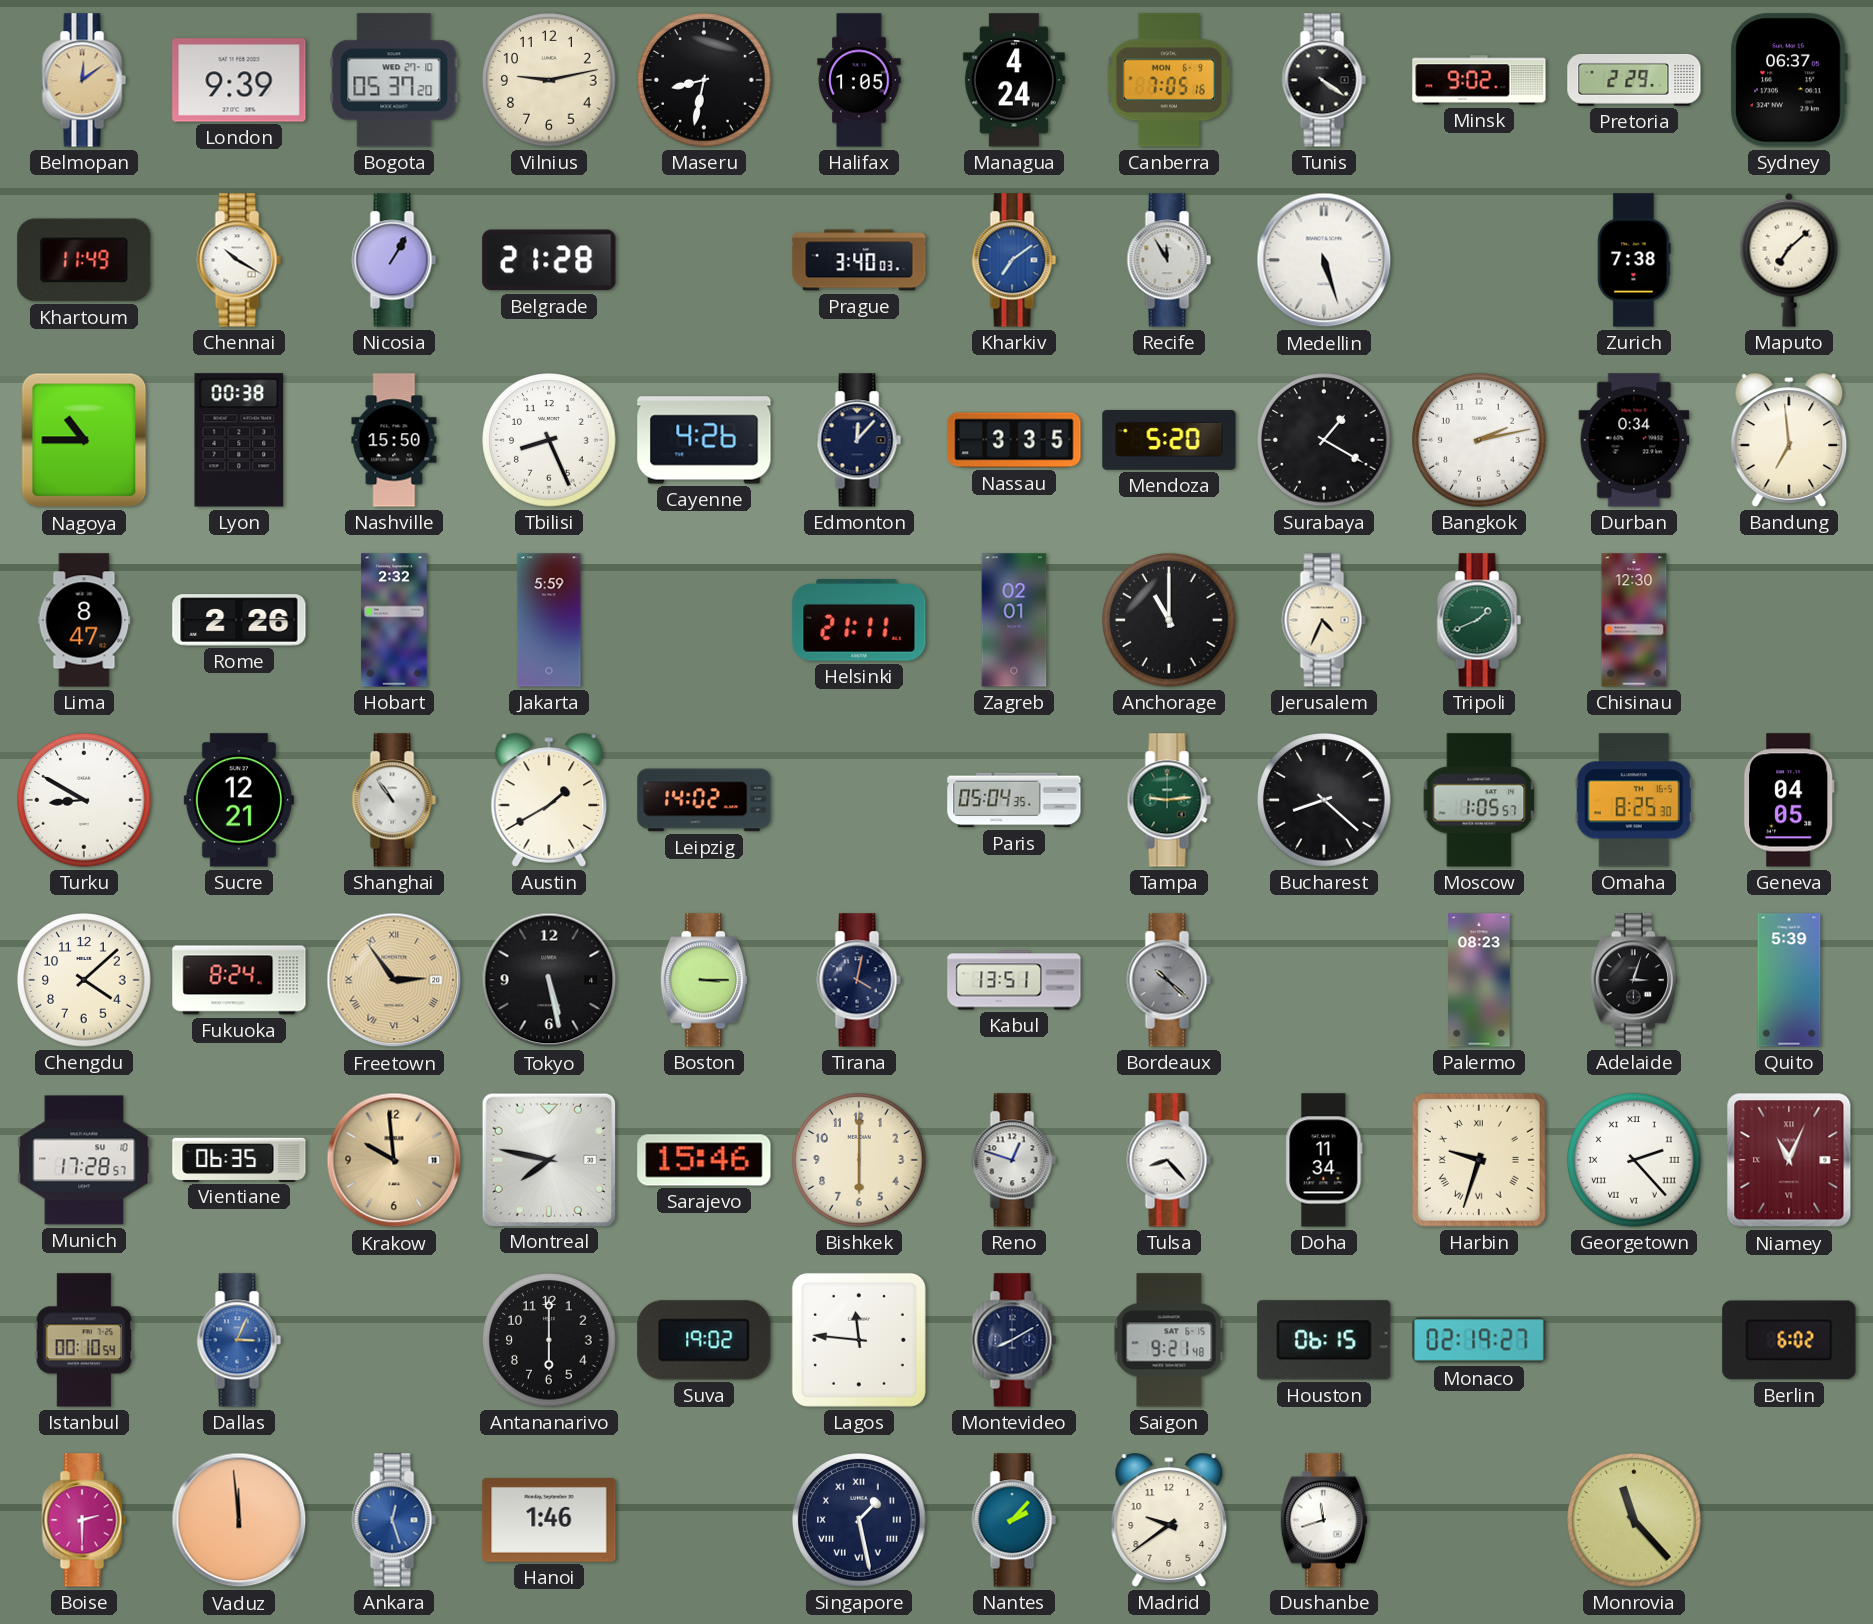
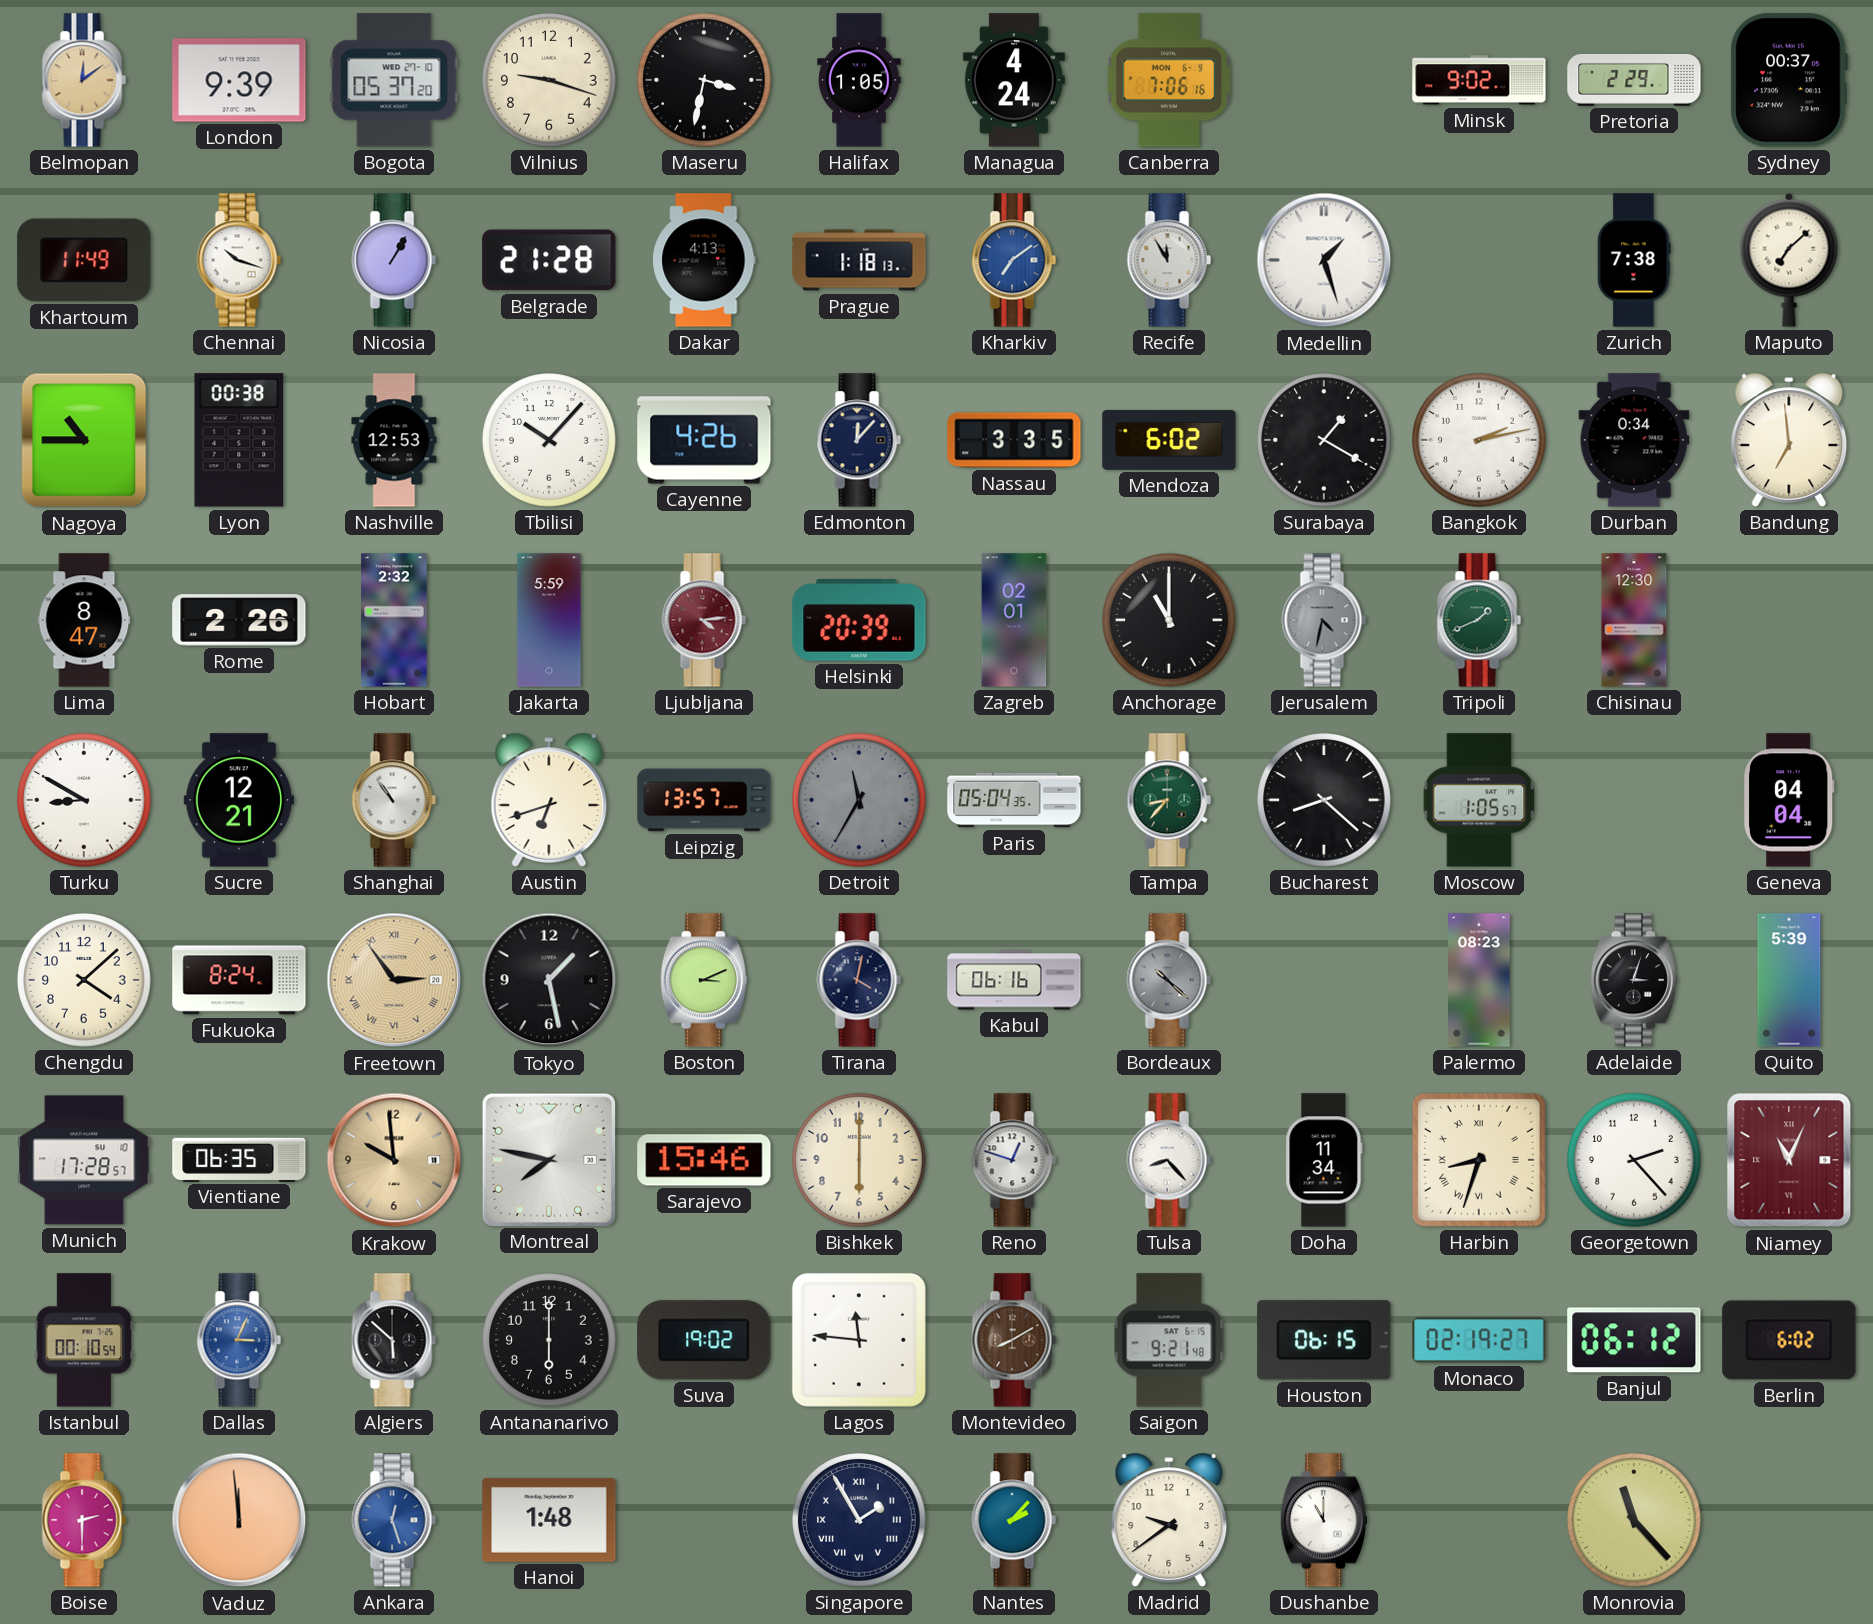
Vilnius: 9:13 -> 9:18 (549, 80)
Maseru: 8:32 -> 3:32 (704, 80)
Canberra: 7:05 -> 7:06 (1169, 80)
Tunis: 4:21 -> none (1324, 80)
Sydney: 06:37 -> 00:37 (1789, 80)
Chennai: 10:20 -> 10:18 (239, 260)
Dakar: none -> 4:13 (704, 260)
Prague: 3:40 -> 1:18 (859, 260)
Medellin: 5:27 -> 1:27 (1324, 260)
Nashville: 15:50 -> 12:53 (394, 440)
Tbilisi: 8:26 -> 10:07 (549, 440)
Mendoza: 5:20 -> 6:02 (1169, 440)
Ljubljana: none -> 4:14 (704, 620)
Helsinki: 21:11 -> 20:39 (859, 620)
Jerusalem: 4:34 -> 4:32 (1324, 620)
Jerusalem dial: cream -> grey (1324, 620)
Austin: 1:40 -> 6:42 (549, 800)
Leipzig: 14:02 -> 13:57 (704, 800)
Detroit: none -> 11:35 (859, 800)
Tampa: 9:14 -> 8:37 (1169, 800)
Omaha: 8:25 -> none (1634, 800)
Geneva: 04:05 -> 04:04 (1789, 800)
Tokyo: 5:28 -> 1:28 (549, 980)
Boston: 3:15 -> 3:11 (704, 980)
Kabul: 13:51 -> 06:16 (1014, 980)
Harbin: 9:33 -> 8:33 (1479, 1160)
Georgetown numerals: Roman -> Arabic (1634, 1160)
Algiers: none -> 5:52 (394, 1340)
Montevideo dial: navy -> brown (1014, 1340)
Banjul: none -> 06:12 (1634, 1340)
Hanoi: 1:46 -> 1:48 (549, 1520)
Singapore: 1:28 -> 1:55 (859, 1520)
Dushanbe: 11:42 -> 11:00 (1324, 1520)
